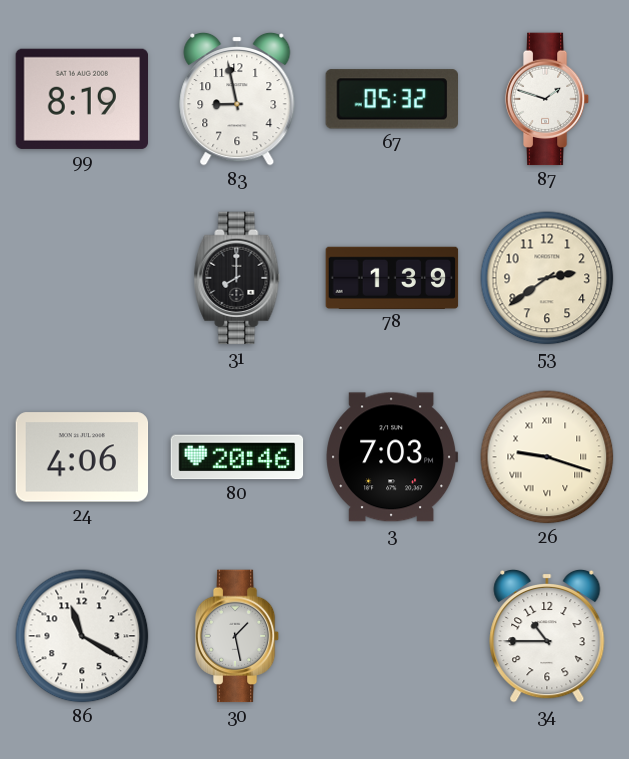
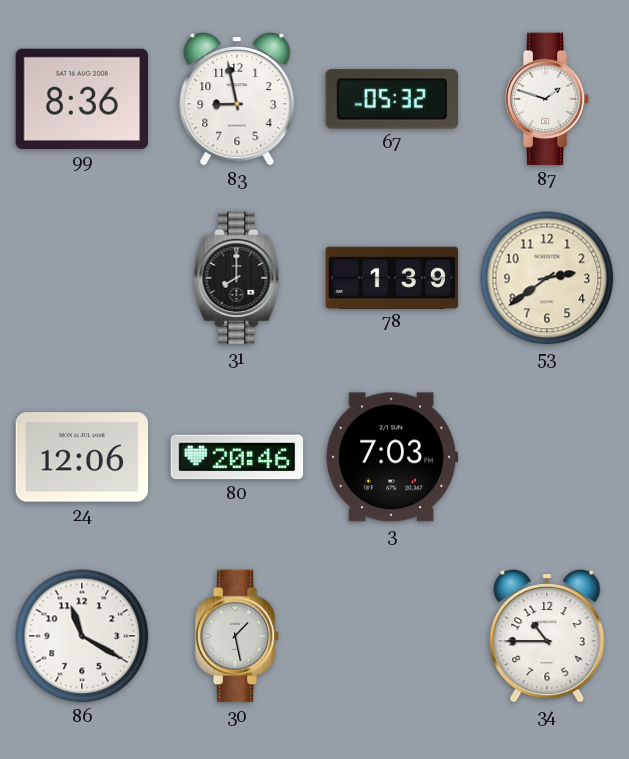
99: 8:19 -> 8:36 (81, 99)
24: 4:06 -> 12:06 (82, 457)
26: 9:18 -> none (547, 457)
